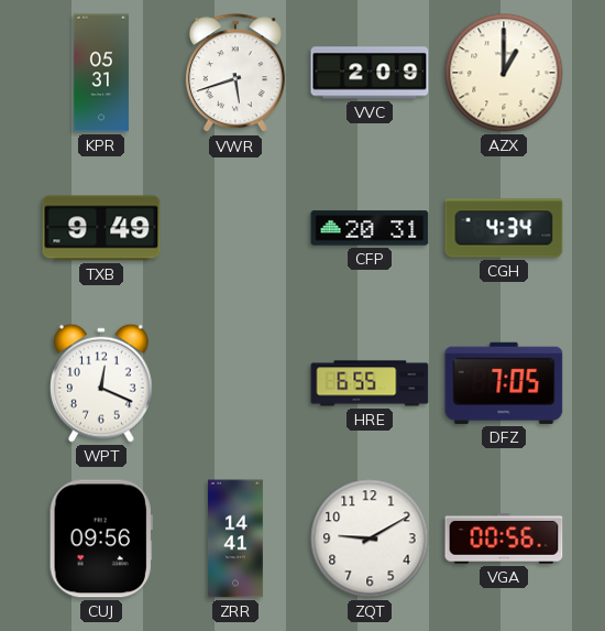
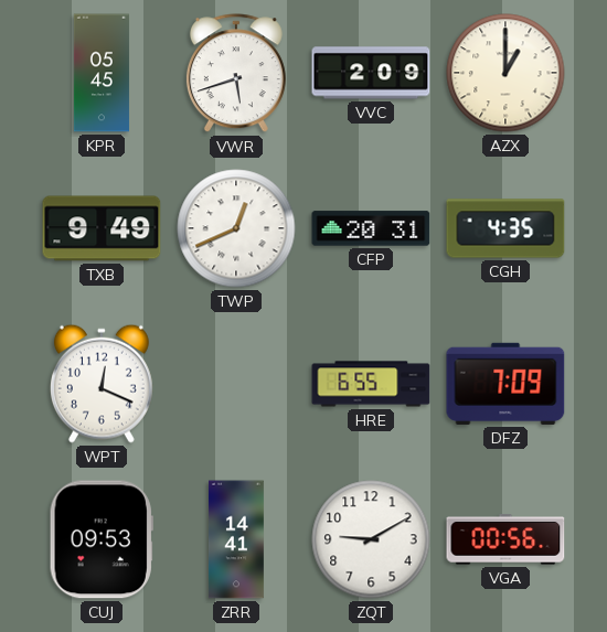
KPR: 05:31 -> 05:45 (102, 73)
TWP: none -> 12:41 (236, 228)
CGH: 4:34 -> 4:35 (505, 228)
DFZ: 7:05 -> 7:09 (505, 384)
CUJ: 09:56 -> 09:53 (102, 539)
